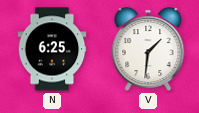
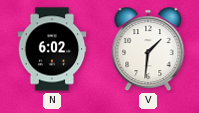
N: 6:25 -> 6:02 (52, 49)
